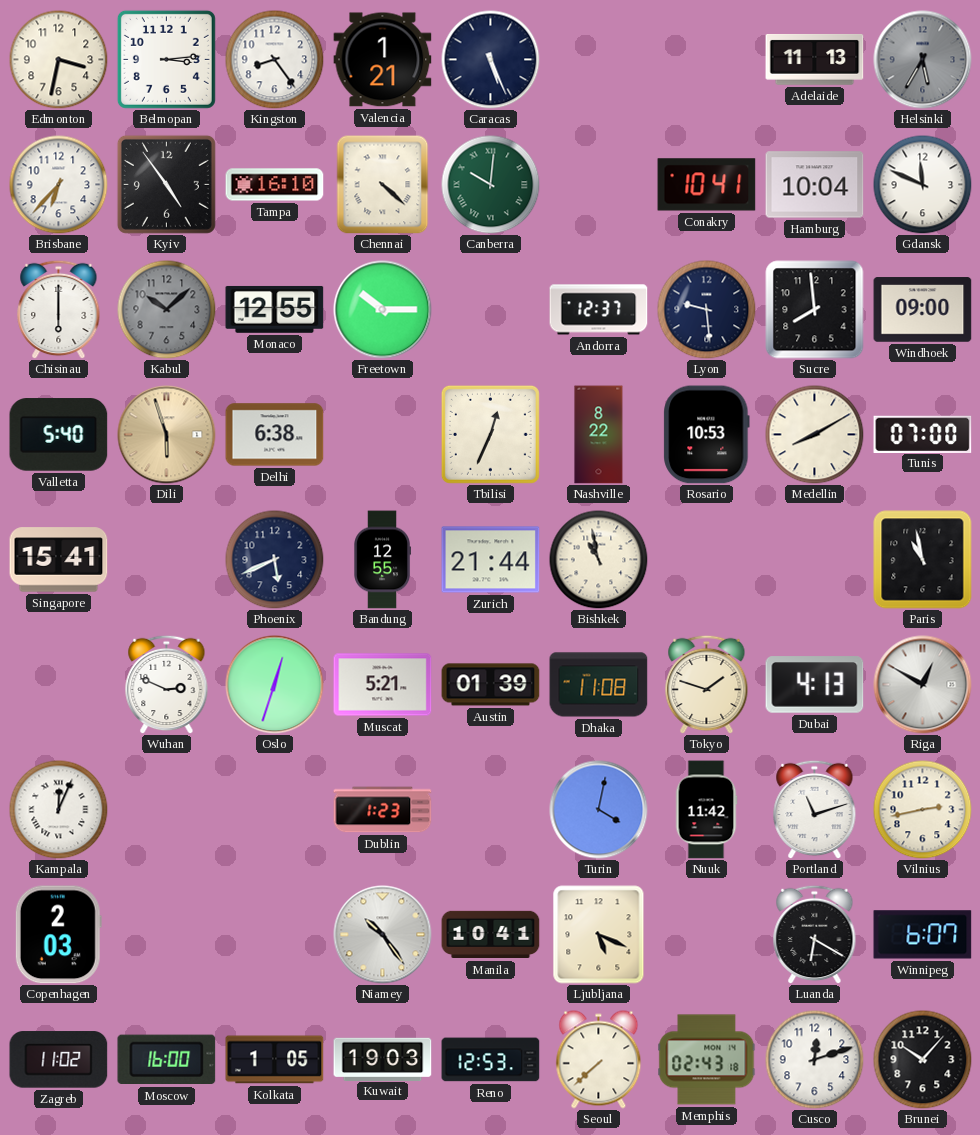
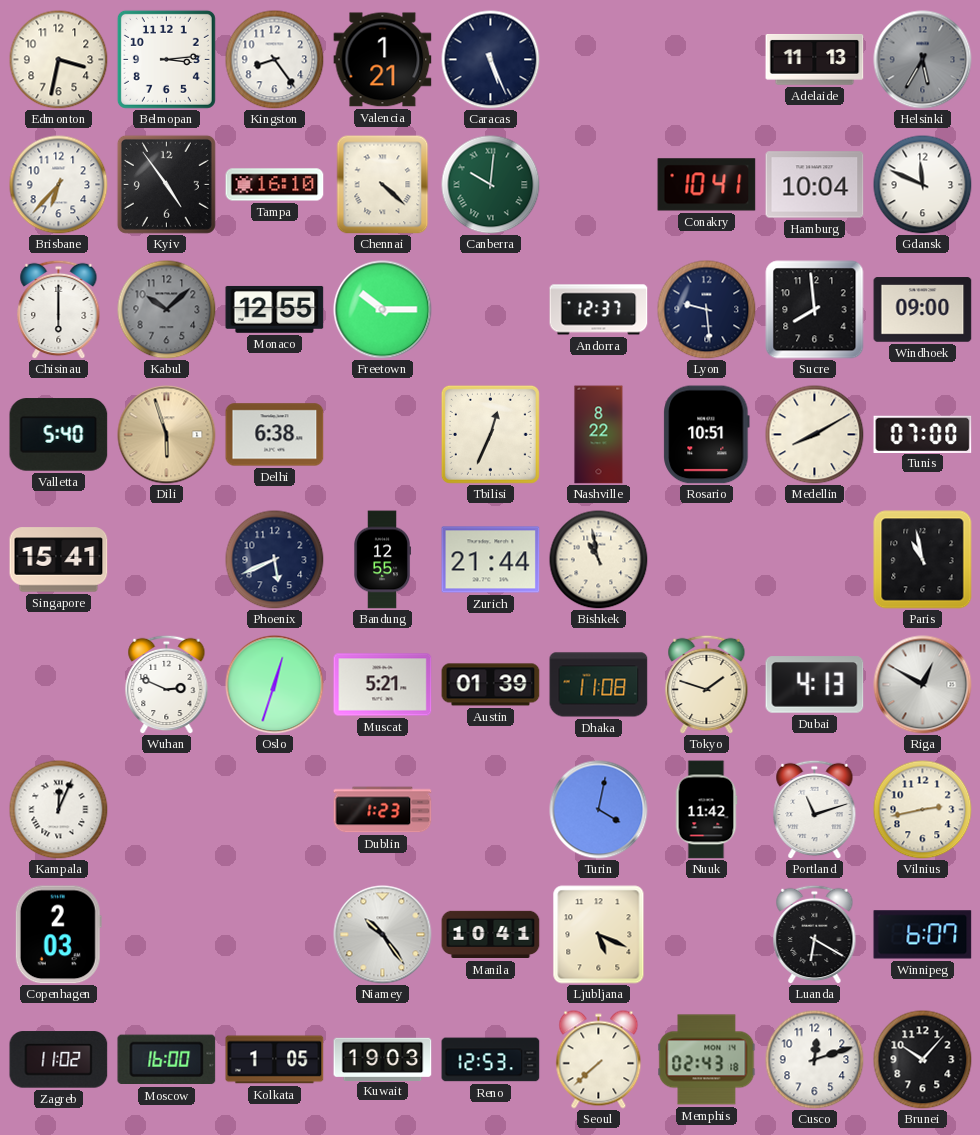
Rosario: 10:53 -> 10:51 (707, 435)
